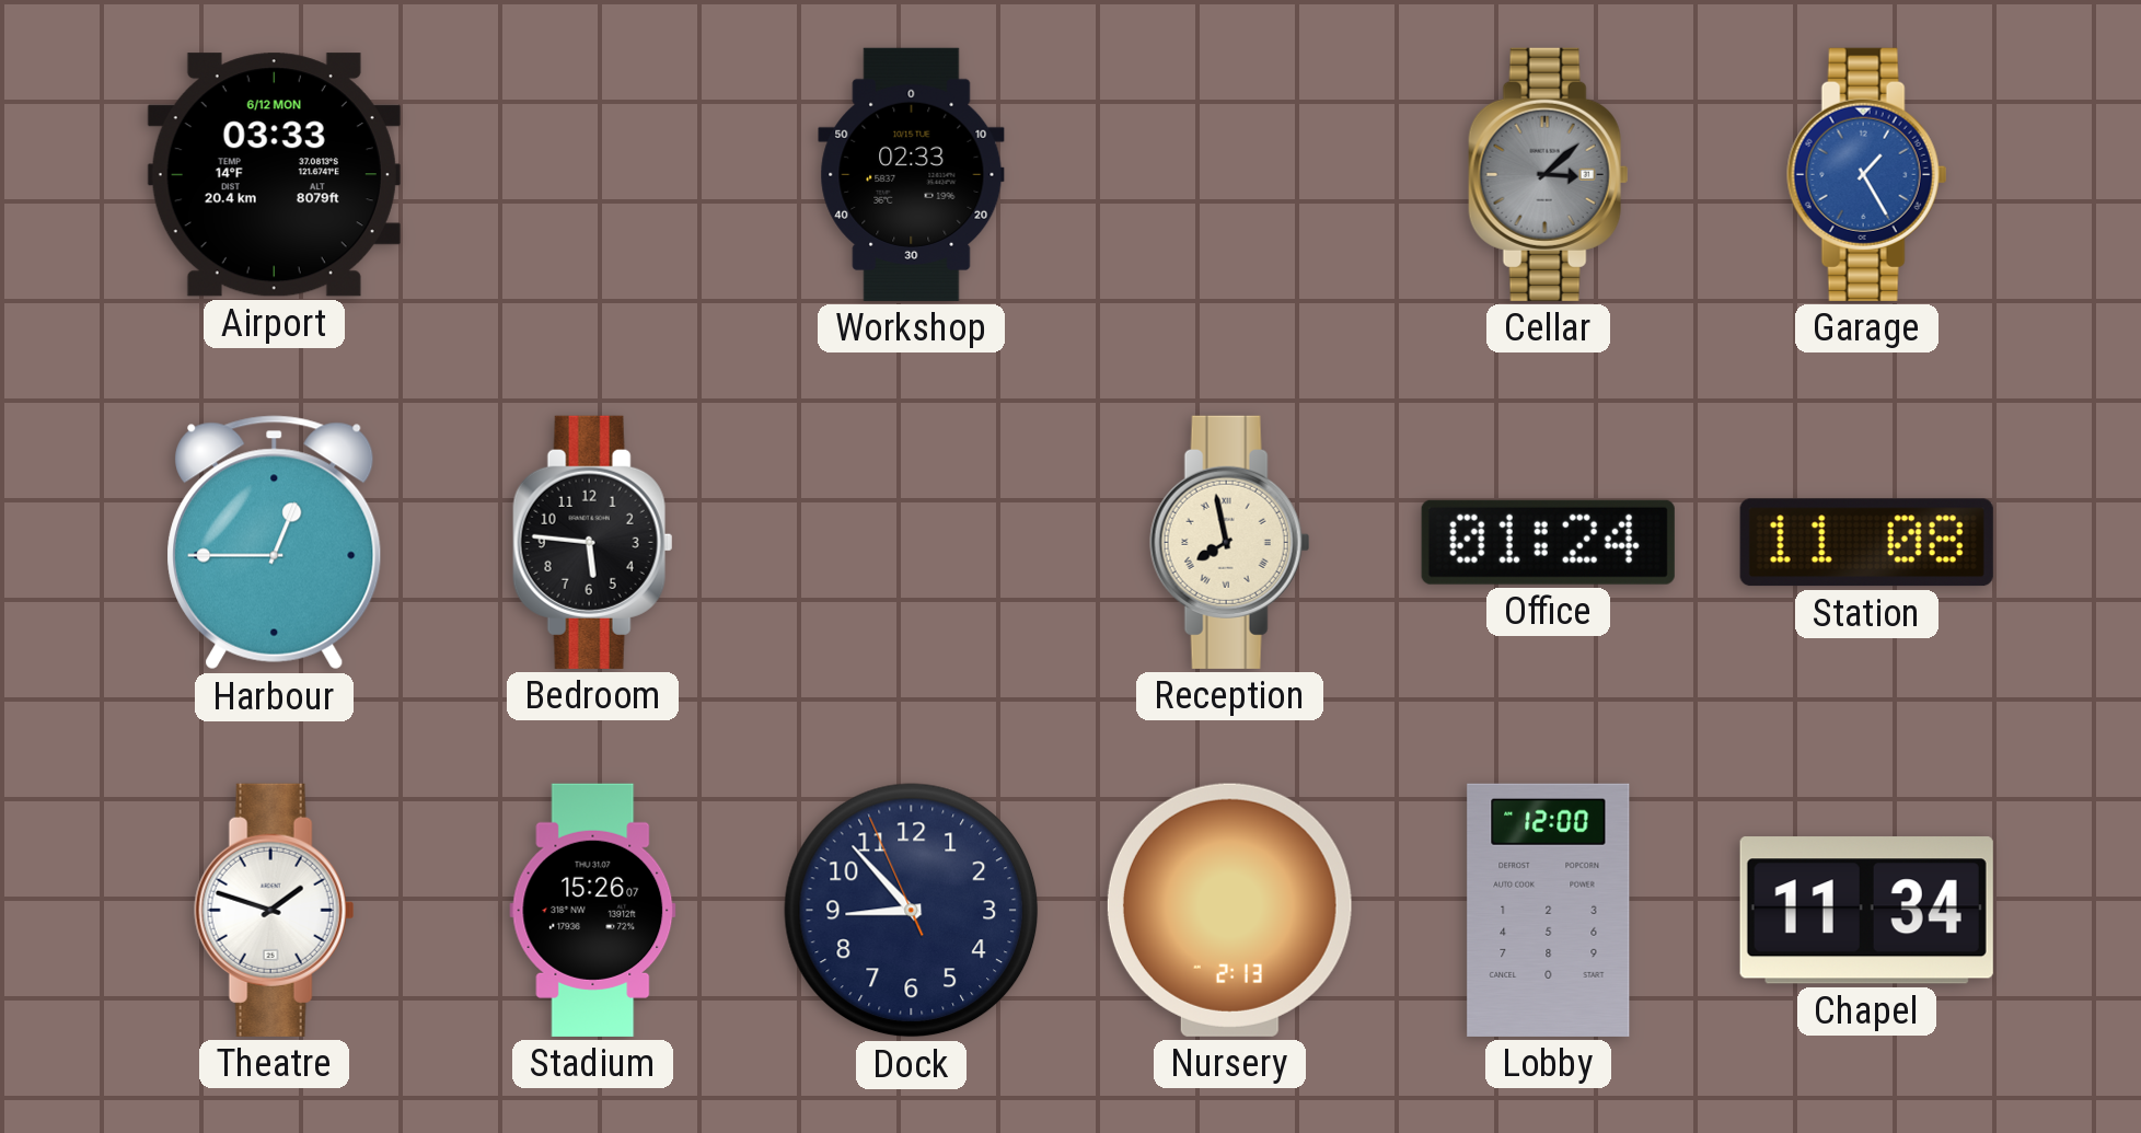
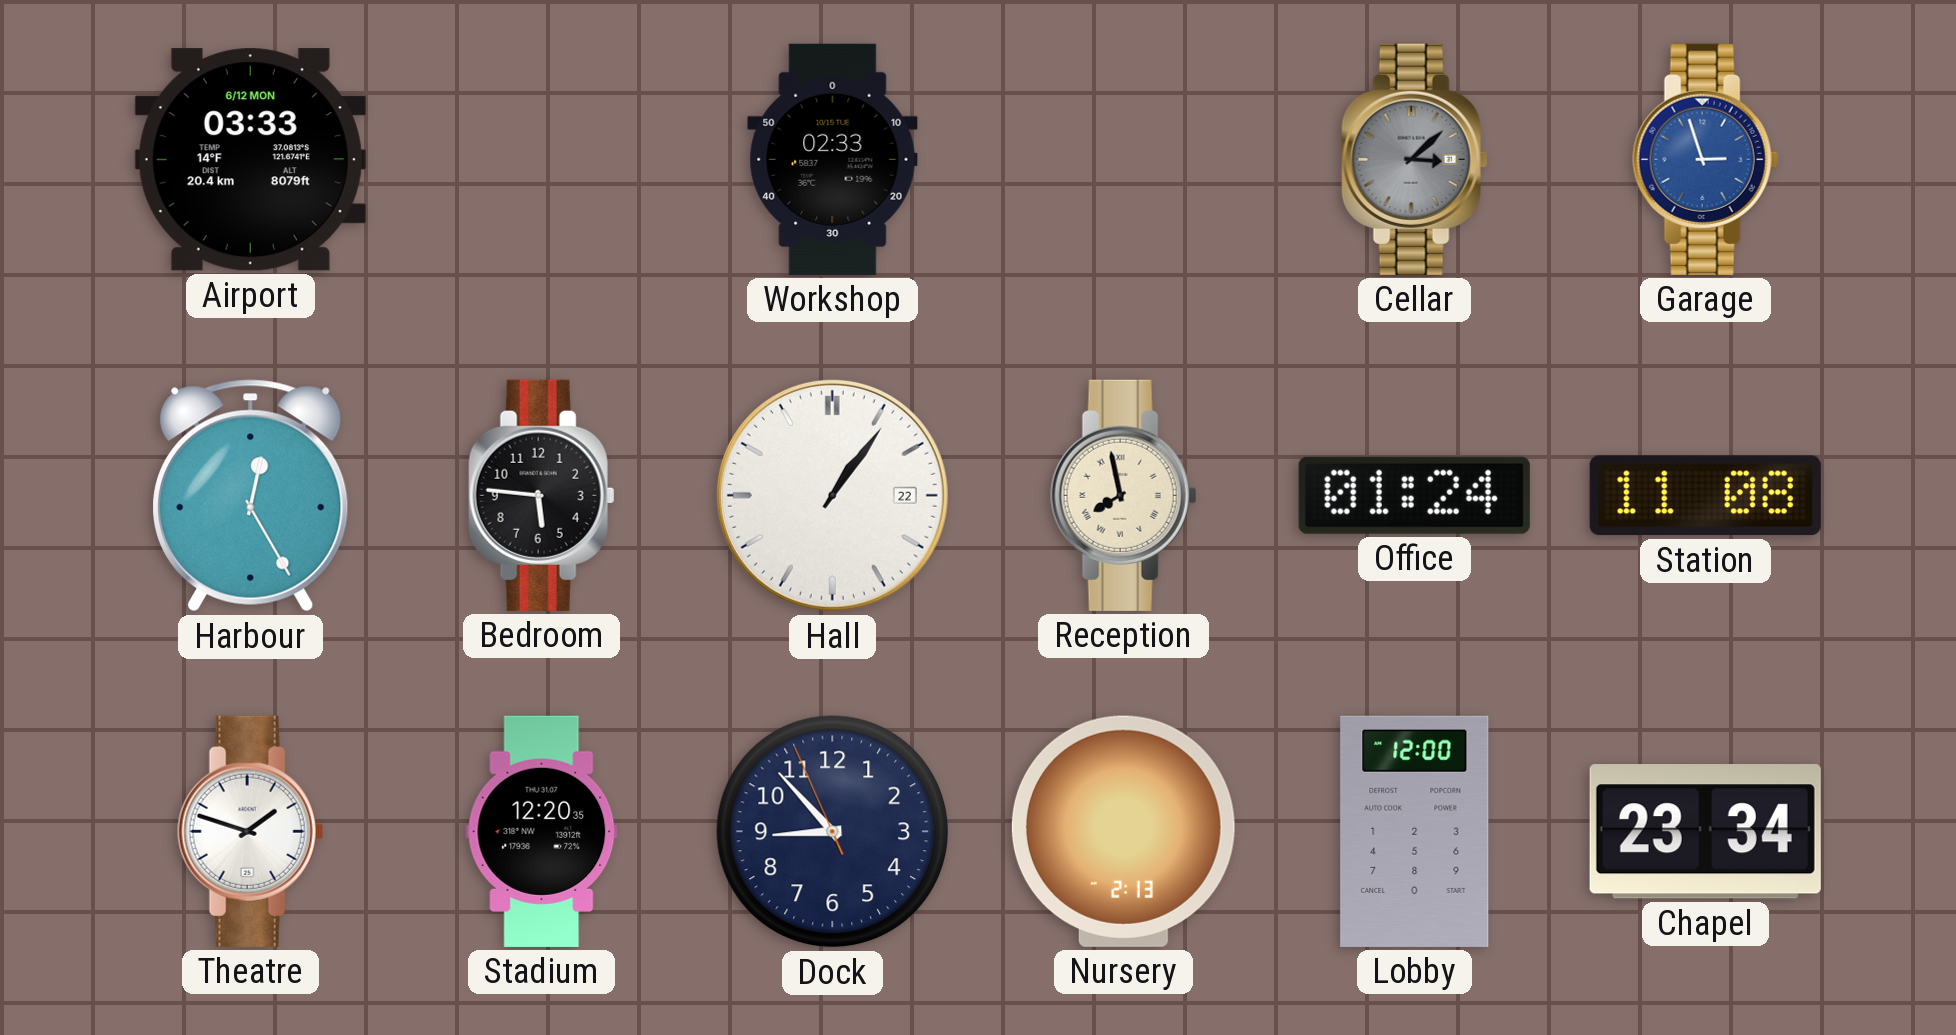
Garage: 1:25 -> 2:57 (1706, 159)
Harbour: 12:45 -> 12:25 (251, 496)
Hall: none -> 1:06 (832, 495)
Stadium: 15:26 -> 12:20 (542, 831)
Chapel: 11:34 -> 23:34 (1705, 832)
